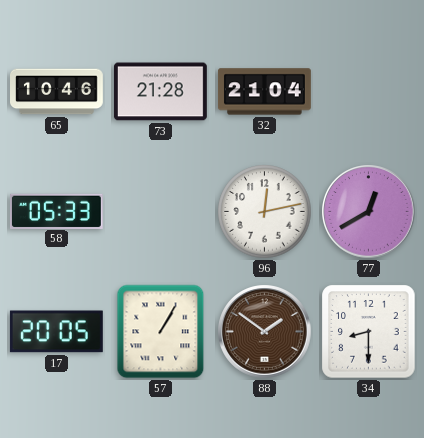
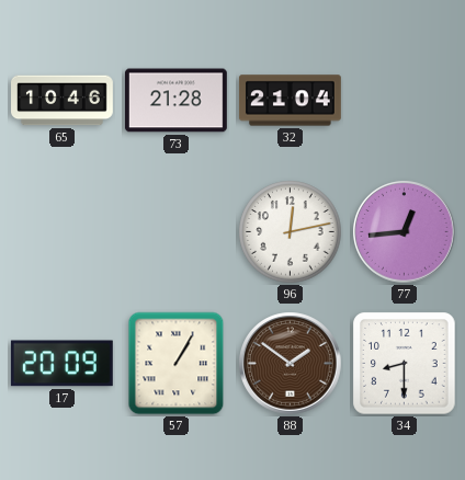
58: 05:33 -> none (56, 211)
77: 12:40 -> 12:44 (405, 232)
17: 20:05 -> 20:09 (61, 364)
